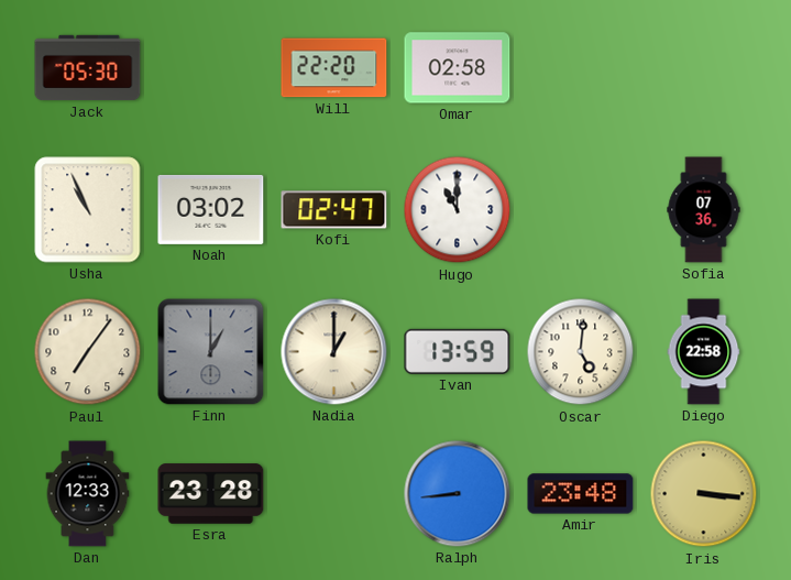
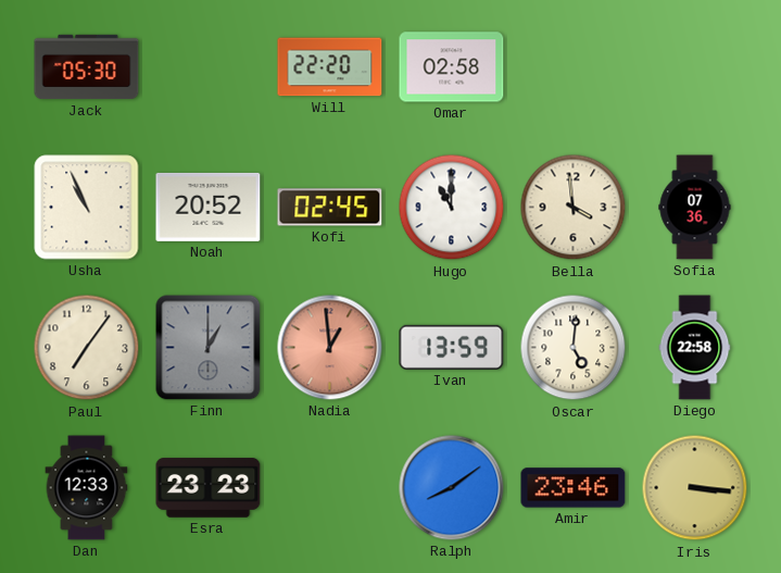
Noah: 03:02 -> 20:52 (209, 207)
Kofi: 02:47 -> 02:45 (330, 208)
Bella: none -> 3:59 (574, 208)
Nadia: 1:00 -> 12:59 (330, 348)
Nadia dial: cream -> salmon (330, 348)
Esra: 23:28 -> 23:23 (209, 488)
Ralph: 8:44 -> 8:09 (452, 488)
Amir: 23:48 -> 23:46 (574, 488)
